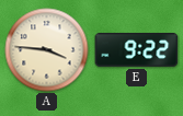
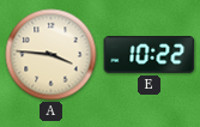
E: 9:22 -> 10:22 (150, 55)
